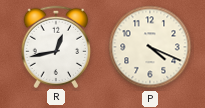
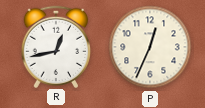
P: 4:19 -> 12:34 (150, 47)
